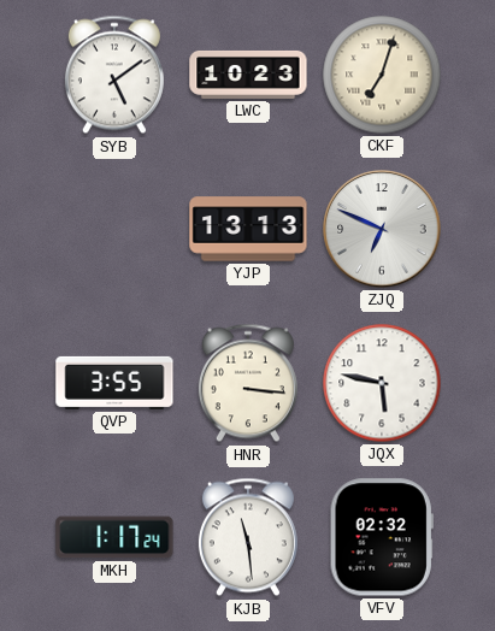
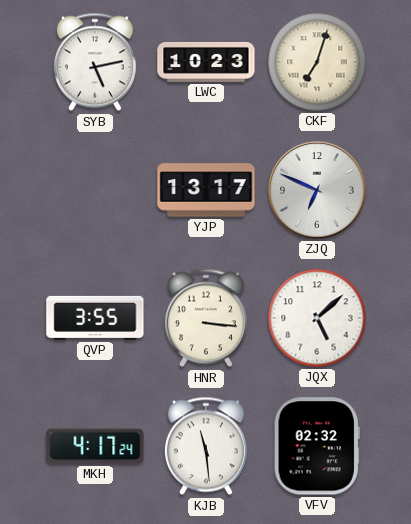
SYB: 5:09 -> 5:13 (95, 62)
YJP: 13:13 -> 13:17 (206, 190)
JQX: 5:47 -> 5:08 (317, 318)
MKH: 1:17 -> 4:17 (95, 446)
